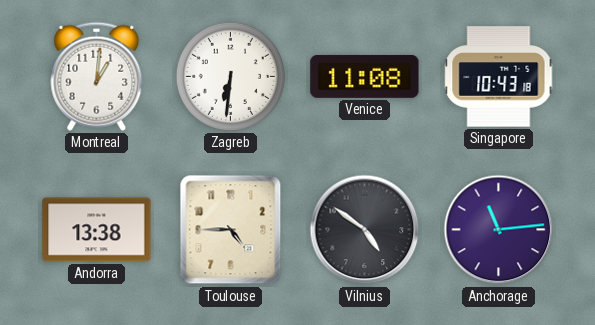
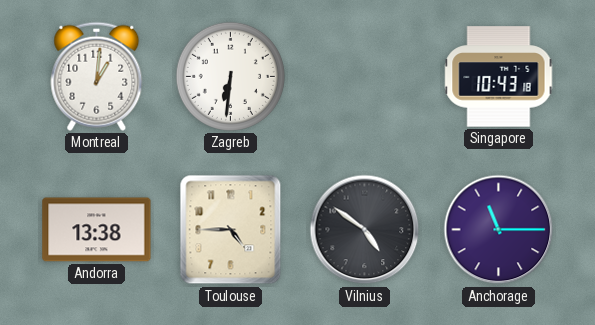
Venice: 11:08 -> none (365, 76)
Anchorage: 11:14 -> 11:15 (499, 230)
